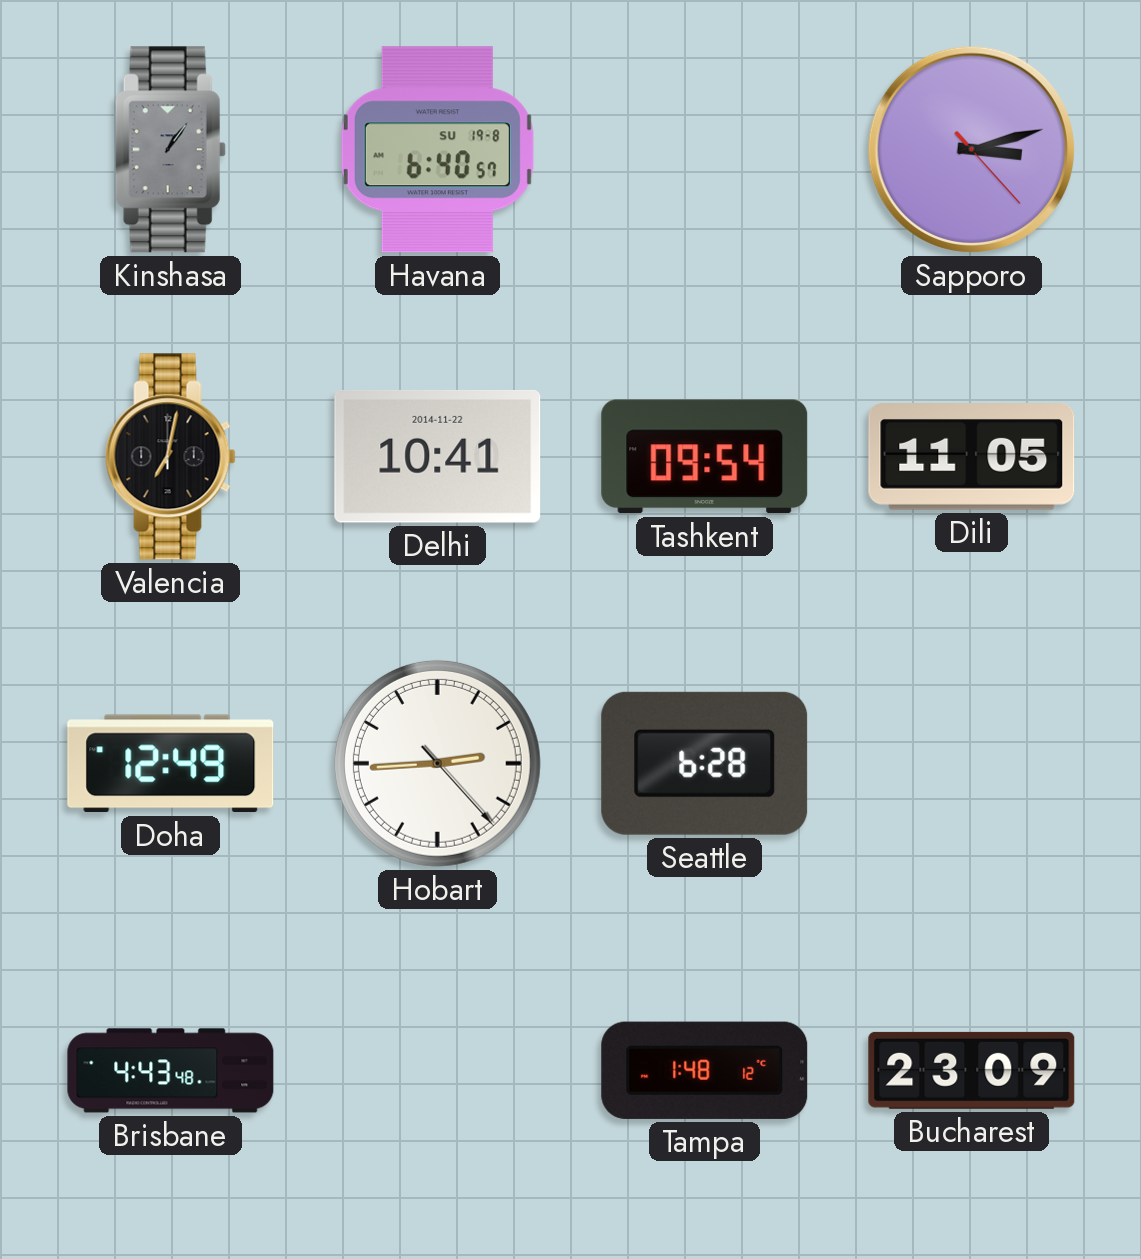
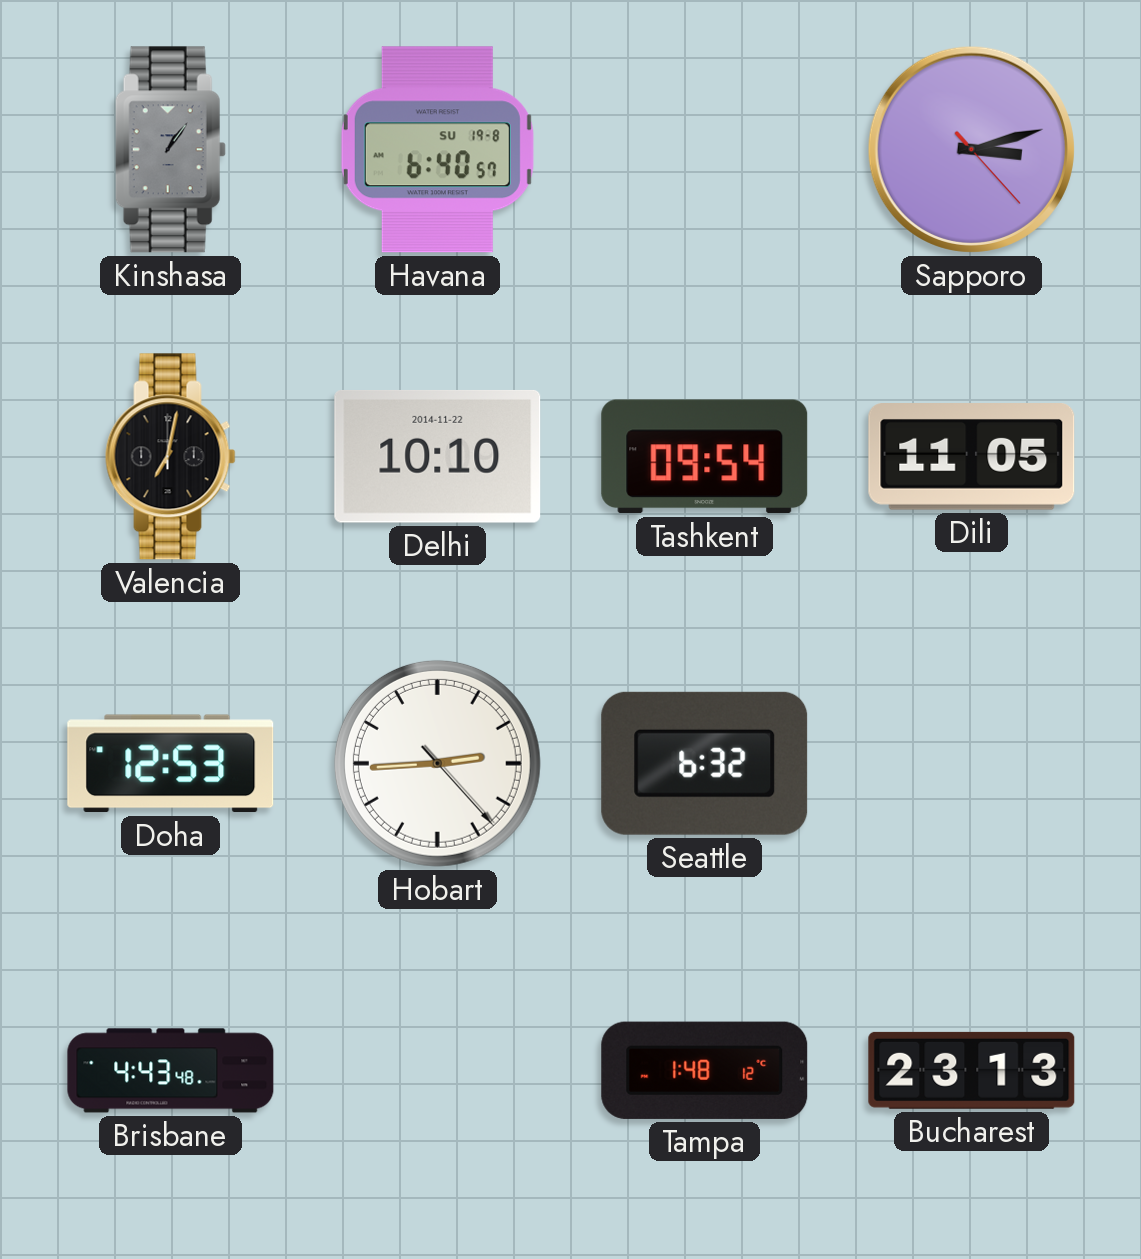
Delhi: 10:41 -> 10:10 (438, 456)
Doha: 12:49 -> 12:53 (171, 764)
Seattle: 6:28 -> 6:32 (705, 763)
Bucharest: 23:09 -> 23:13 (972, 1070)
